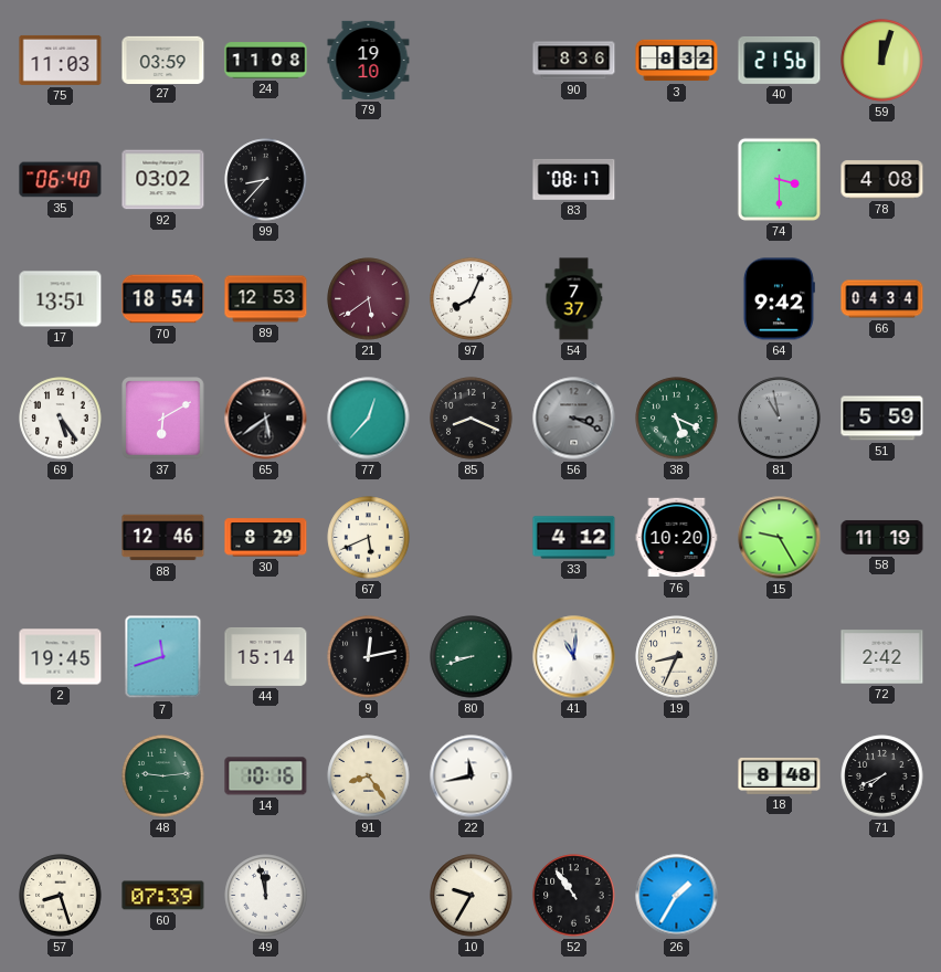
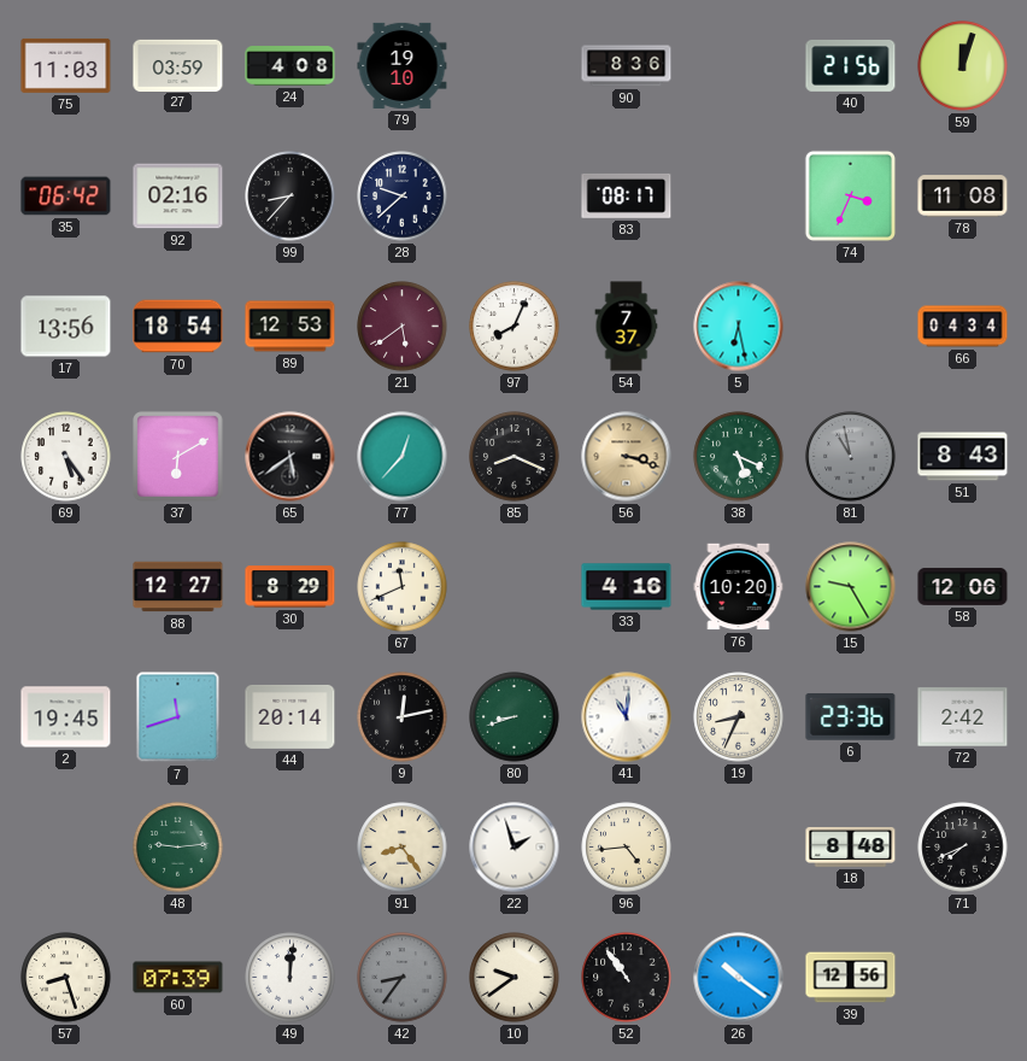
24: 11:08 -> 4:08 (291, 66)
3: 8:32 -> none (677, 61)
35: 06:40 -> 06:42 (66, 197)
92: 03:02 -> 02:16 (178, 197)
28: none -> 9:38 (403, 197)
74: 3:30 -> 3:34 (850, 195)
78: 4:08 -> 11:08 (963, 197)
17: 13:51 -> 13:56 (66, 327)
5: none -> 6:28 (739, 327)
64: 9:42 -> none (779, 299)
56: 3:19 -> 3:18 (627, 457)
56 dial: grey -> champagne (627, 457)
51: 5:59 -> 8:43 (963, 457)
88: 12:46 -> 12:27 (178, 587)
67: 5:41 -> 11:41 (403, 587)
33: 4:12 -> 4:16 (627, 587)
58: 11:19 -> 12:06 (963, 586)
44: 15:14 -> 20:14 (291, 716)
6: none -> 23:36 (851, 717)
14: 10:16 -> none (266, 776)
22: 11:43 -> 1:57 (515, 848)
96: none -> 4:44 (627, 848)
49: 11:58 -> 12:01 (291, 978)
42: none -> 8:36 (403, 978)
10: 9:35 -> 9:39 (515, 978)
26: 1:35 -> 10:21 (739, 978)
39: none -> 12:56 (851, 978)
